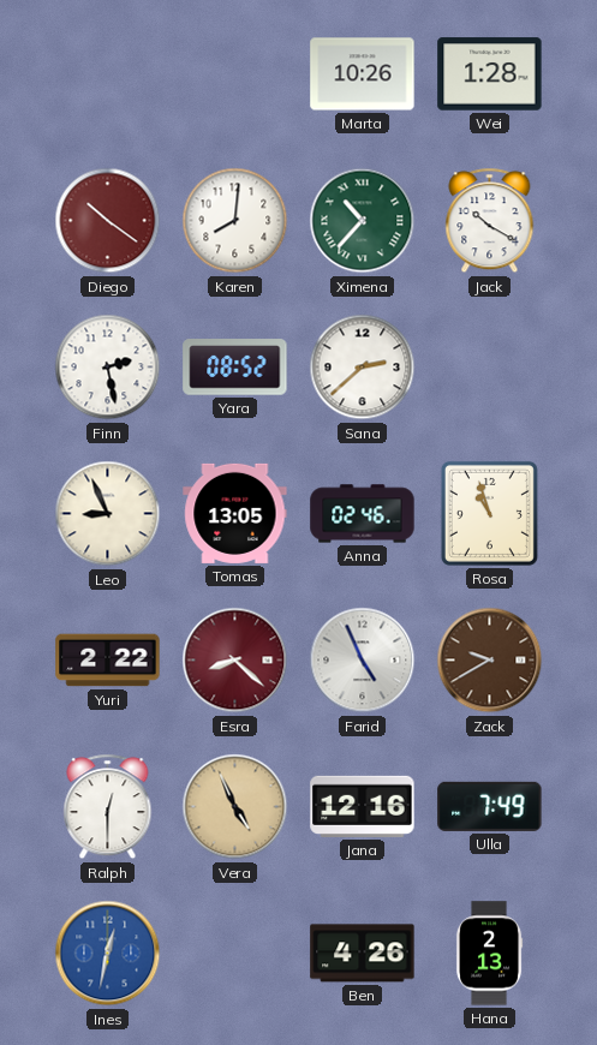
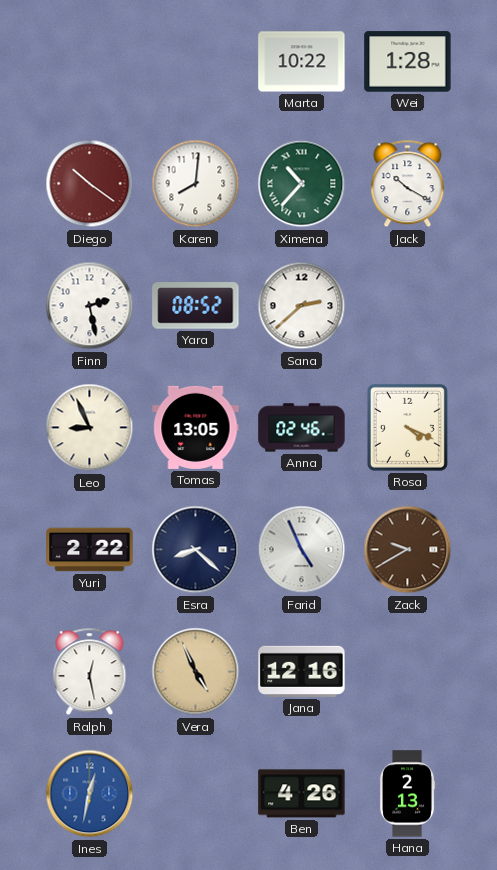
Marta: 10:26 -> 10:22 (302, 62)
Rosa: 10:57 -> 4:19 (407, 427)
Esra dial: burgundy -> navy (196, 550)
Ralph: 12:30 -> 12:28 (90, 672)
Ulla: 7:49 -> none (490, 806)
